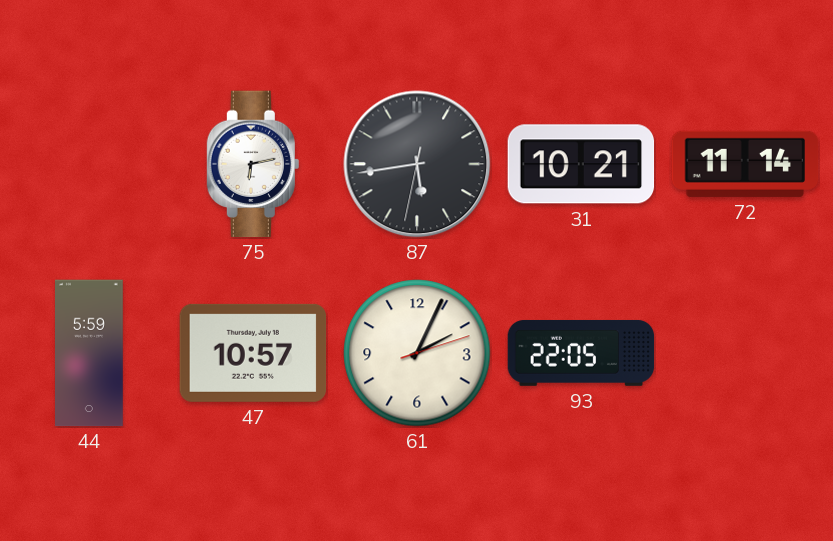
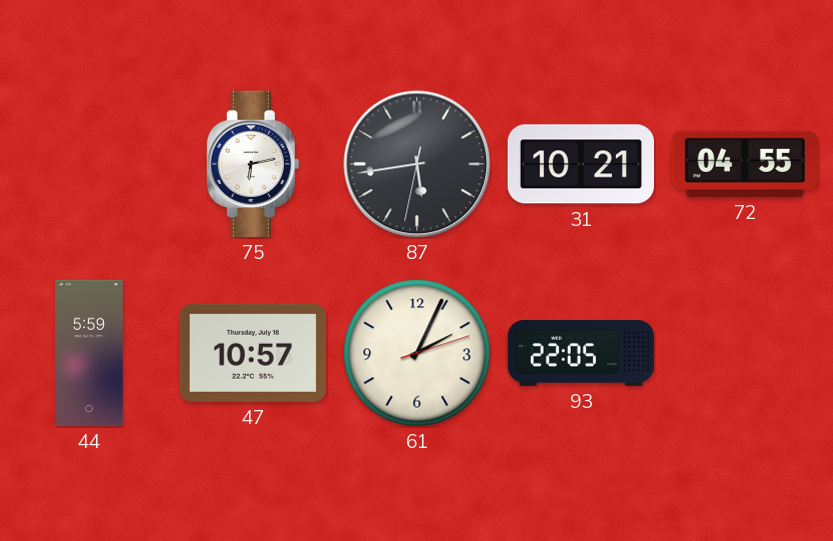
72: 11:14 -> 04:55 (745, 164)
